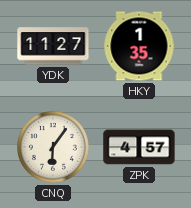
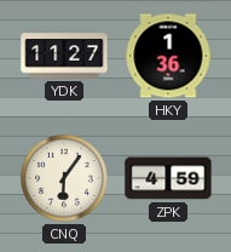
HKY: 1:35 -> 1:36 (168, 56)
ZPK: 4:57 -> 4:59 (168, 178)
